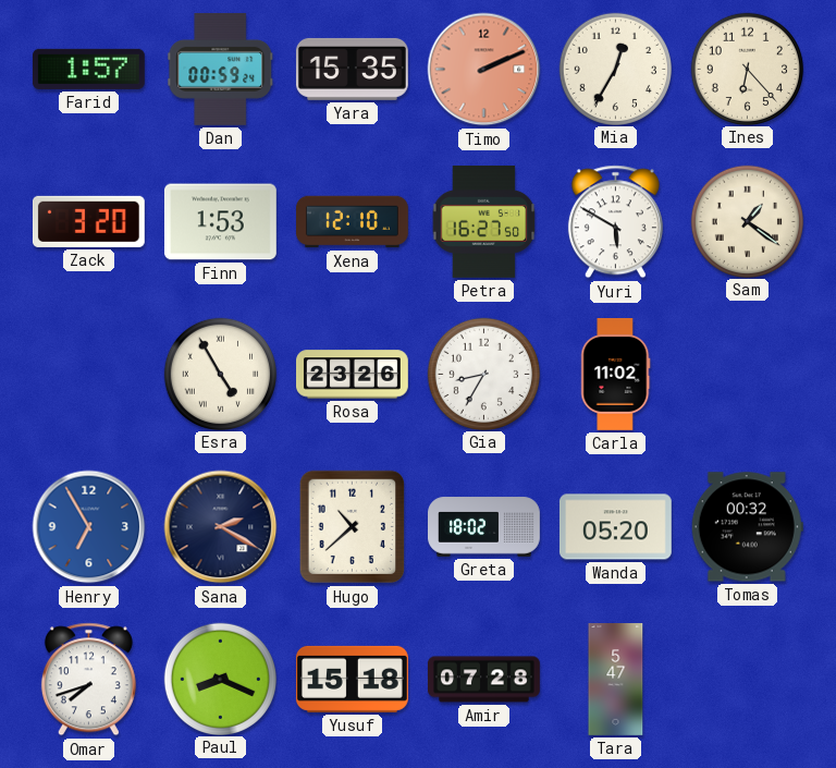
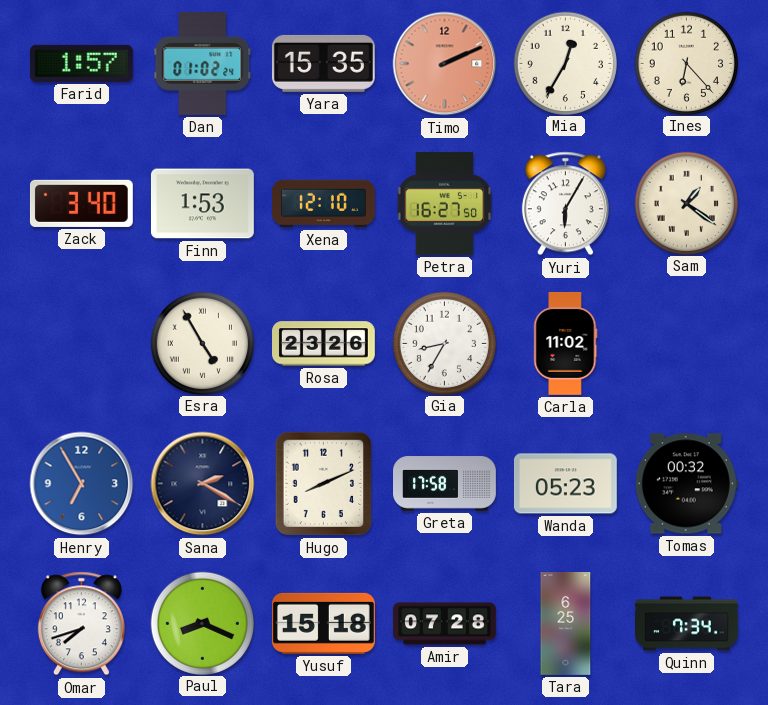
Dan: 00:59 -> 01:02 (203, 63)
Zack: 3:20 -> 3:40 (81, 203)
Yuri: 5:50 -> 6:05 (565, 204)
Hugo: 10:38 -> 8:11 (324, 484)
Greta: 18:02 -> 17:58 (445, 484)
Wanda: 05:20 -> 05:23 (565, 484)
Tara: 5:47 -> 6:25 (566, 624)
Quinn: none -> 7:34 (687, 624)
